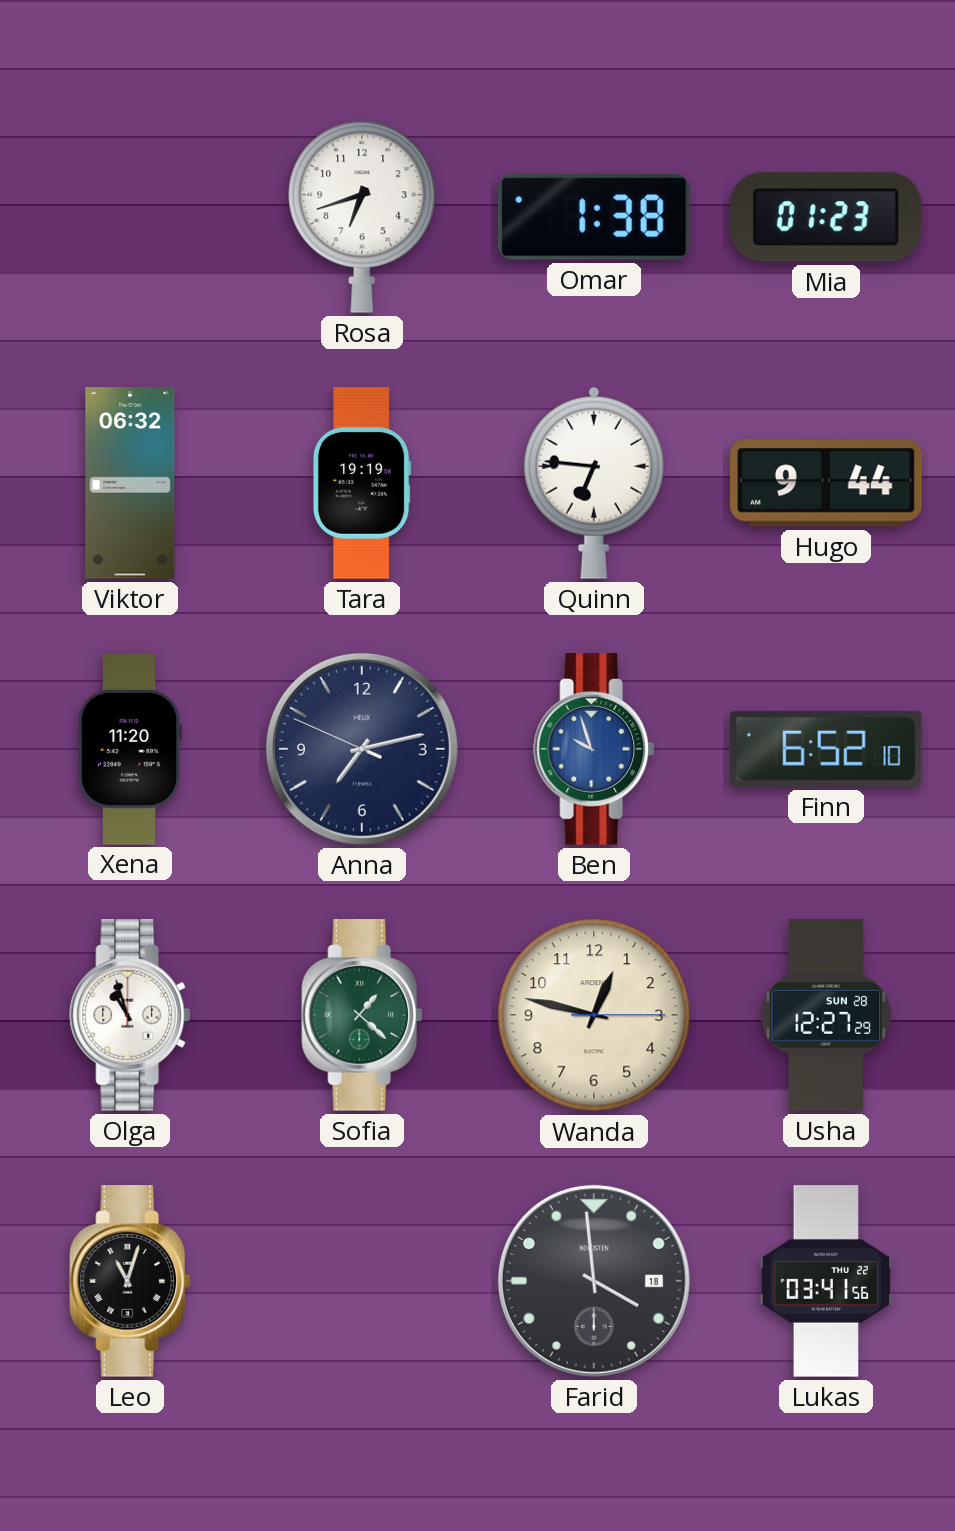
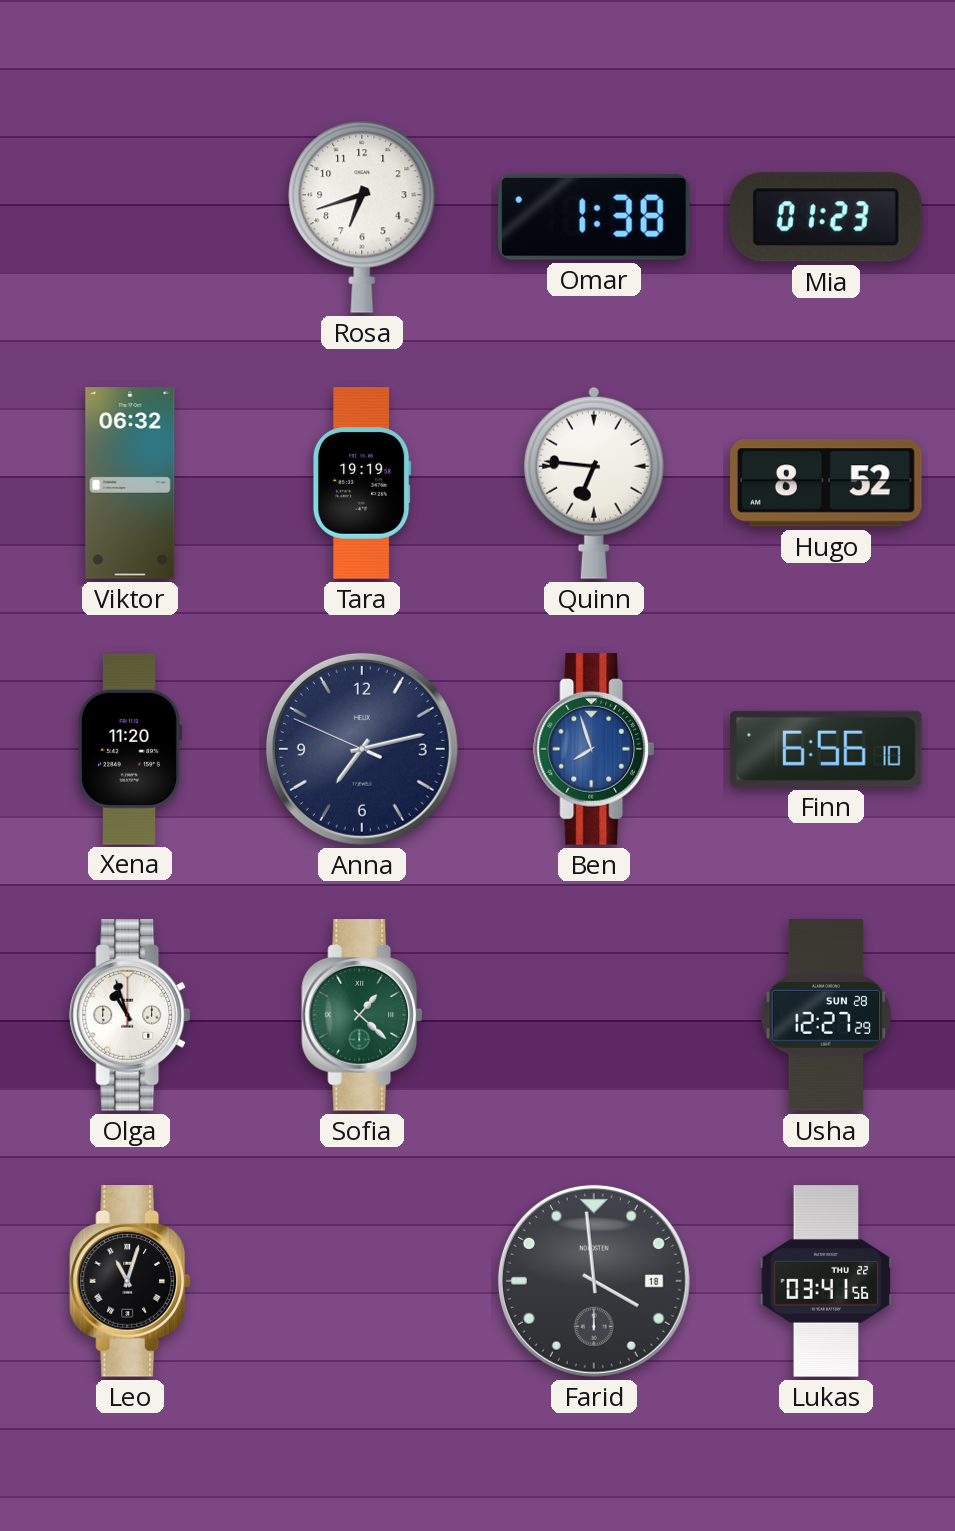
Hugo: 9:44 -> 8:52 (827, 483)
Ben: 9:57 -> 7:57 (594, 749)
Finn: 6:52 -> 6:56 (827, 749)
Wanda: 12:47 -> none (594, 1015)
